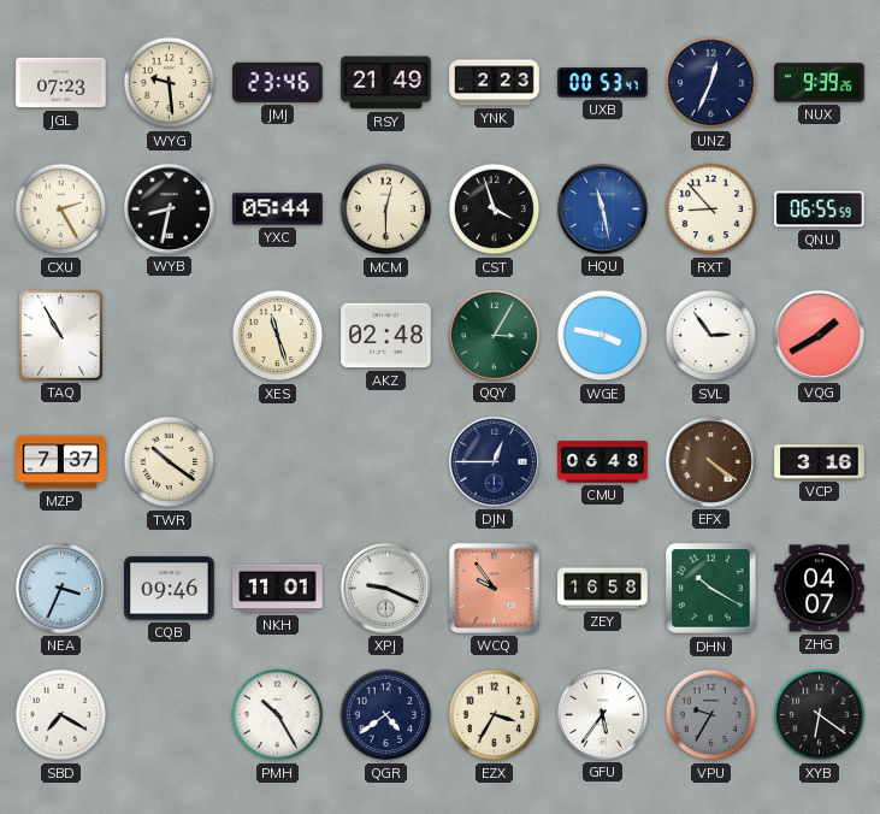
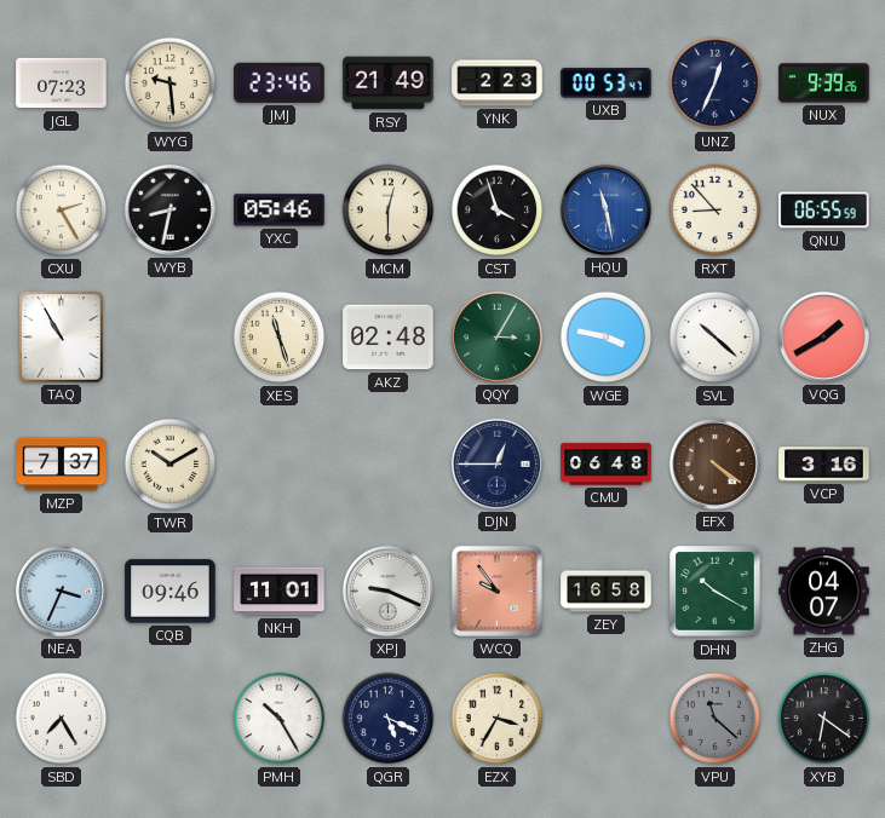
YXC: 05:44 -> 05:46 (280, 211)
SVL: 2:54 -> 10:22 (716, 338)
TWR: 10:21 -> 10:10 (171, 465)
SBD: 7:20 -> 7:25 (62, 719)
QGR: 4:39 -> 5:19 (389, 719)
GFU: 5:36 -> none (602, 714)
VPU: 9:35 -> 11:22 (716, 719)
